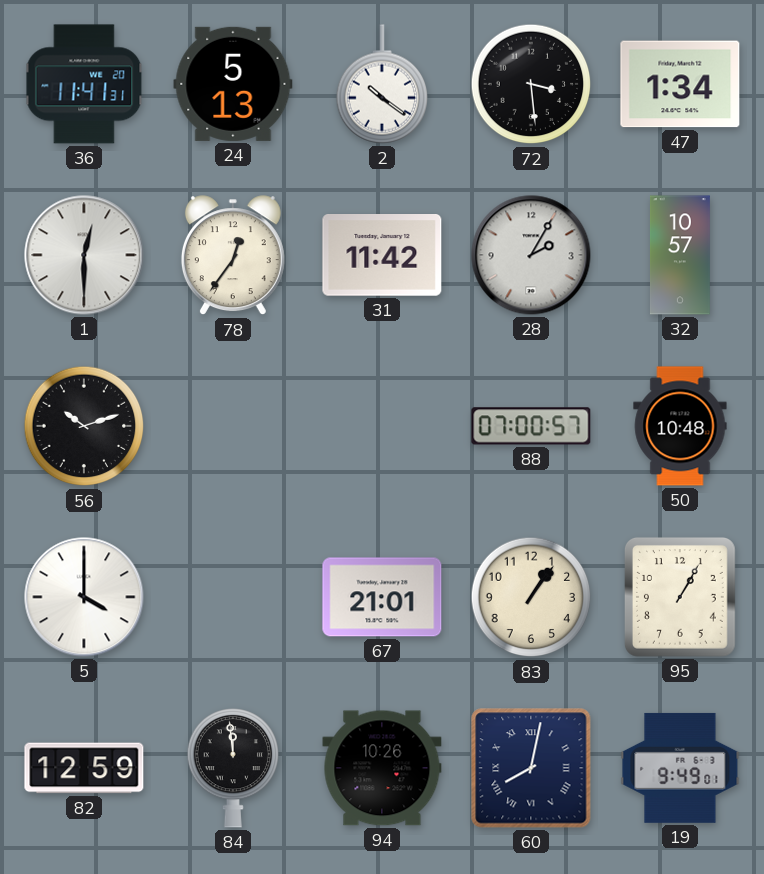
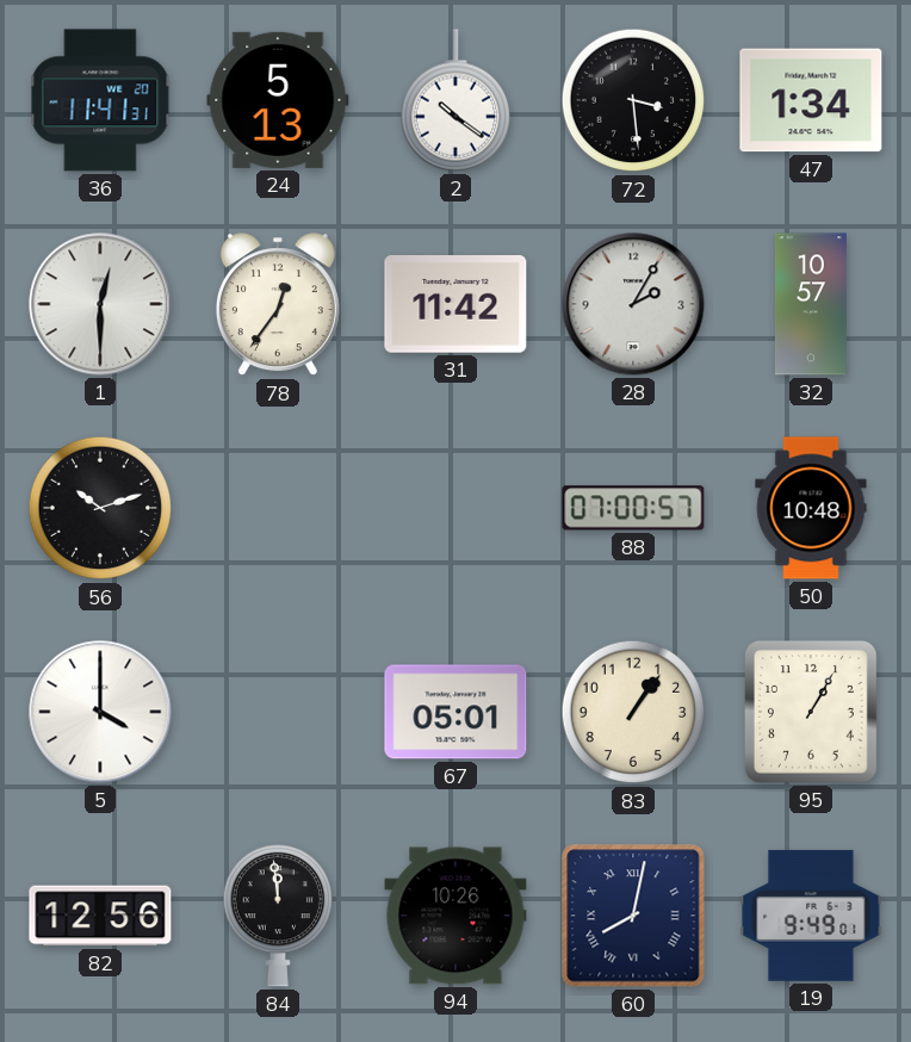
67: 21:01 -> 05:01 (456, 712)
82: 12:59 -> 12:56 (100, 916)
